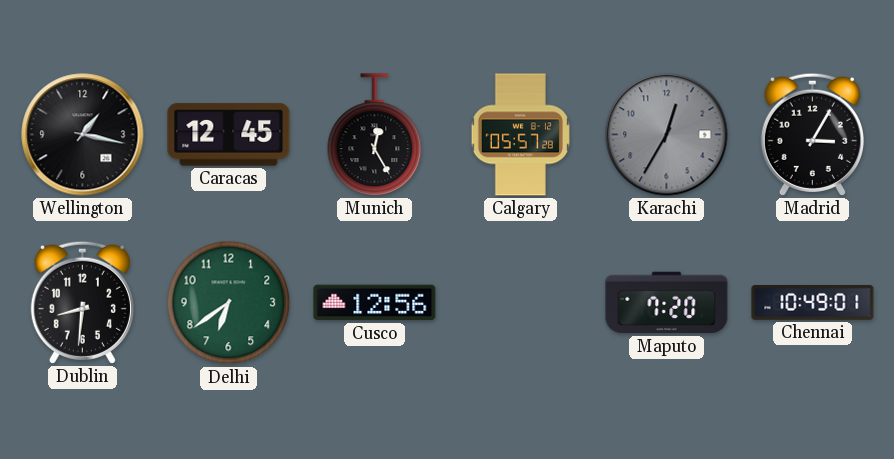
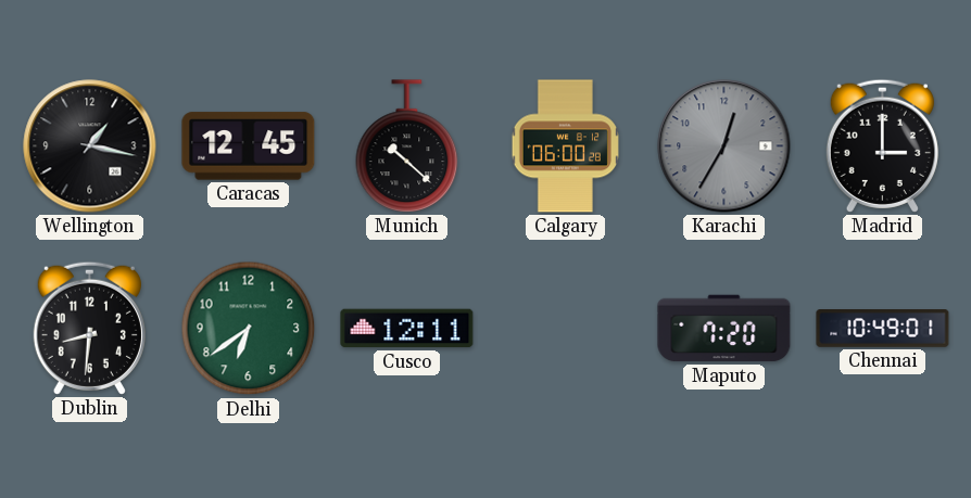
Munich: 12:25 -> 10:22 (407, 146)
Calgary: 05:57 -> 06:00 (565, 146)
Madrid: 3:05 -> 3:00 (882, 145)
Cusco: 12:56 -> 12:11 (407, 329)
